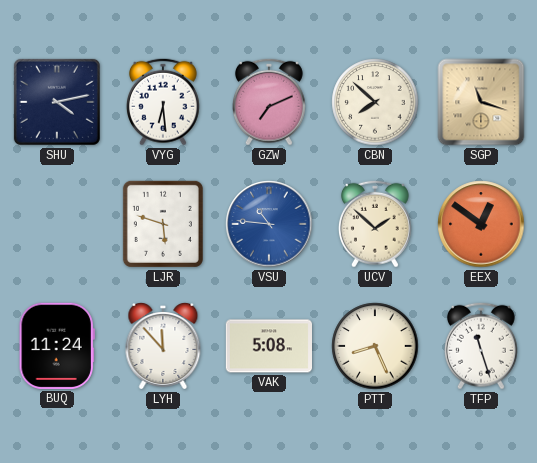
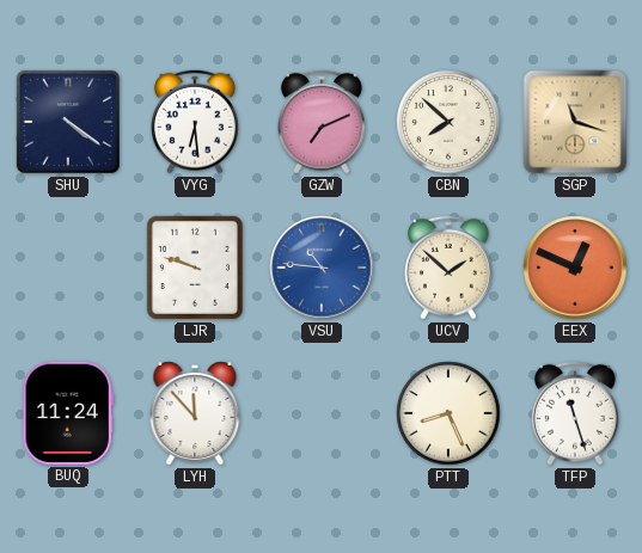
SHU: 4:13 -> 4:21 (68, 122)
LJR: 5:48 -> 9:48 (195, 268)
EEX: 12:51 -> 12:49 (575, 268)
VAK: 5:08 -> none (268, 346)
